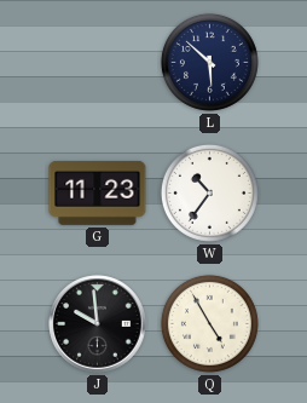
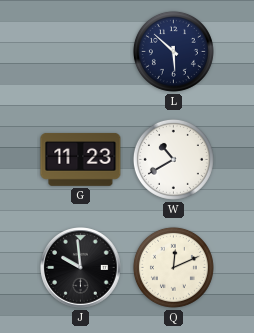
W: 10:36 -> 10:40 (173, 159)
Q: 4:55 -> 12:11 (173, 267)
